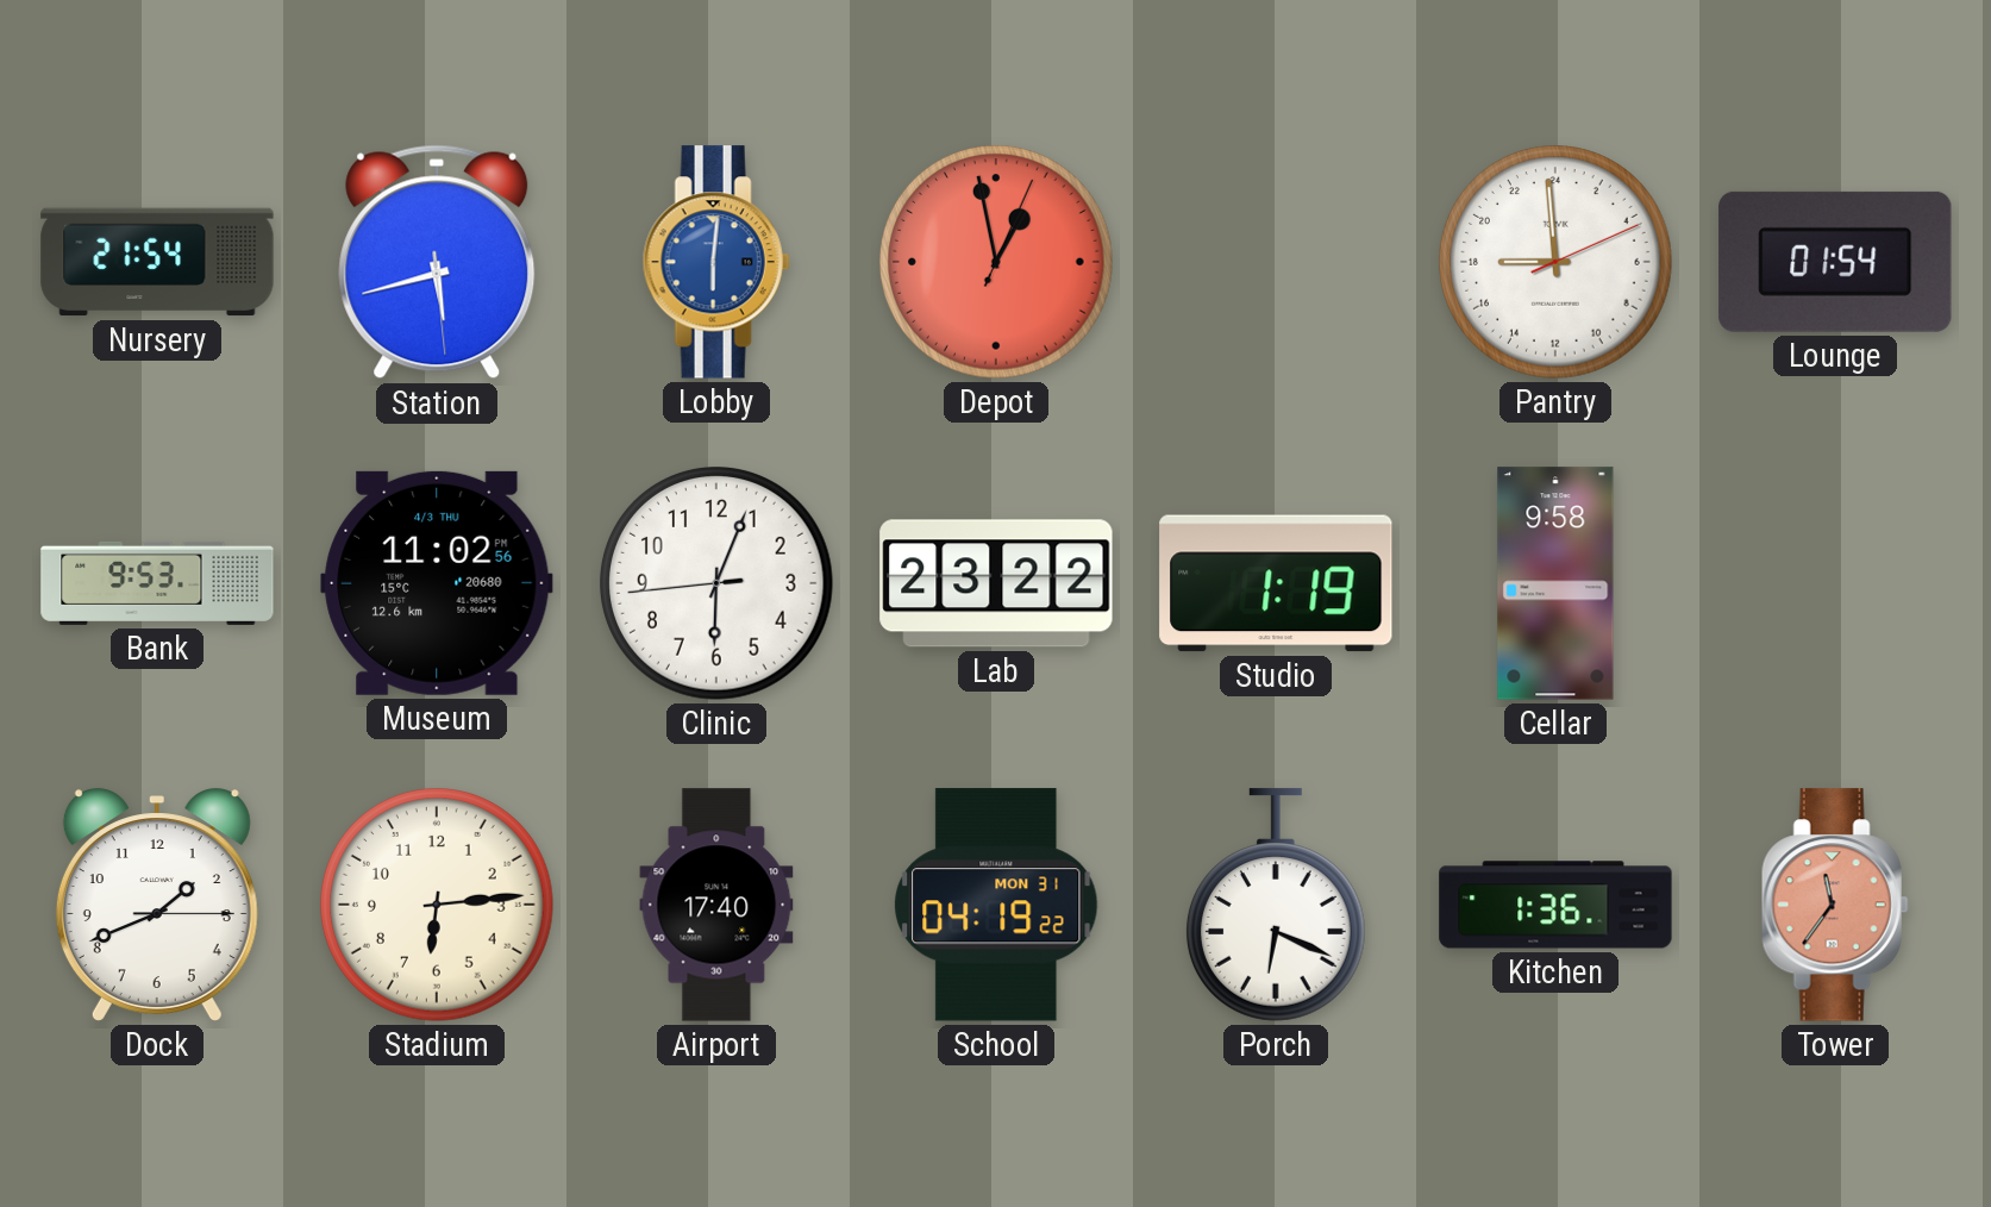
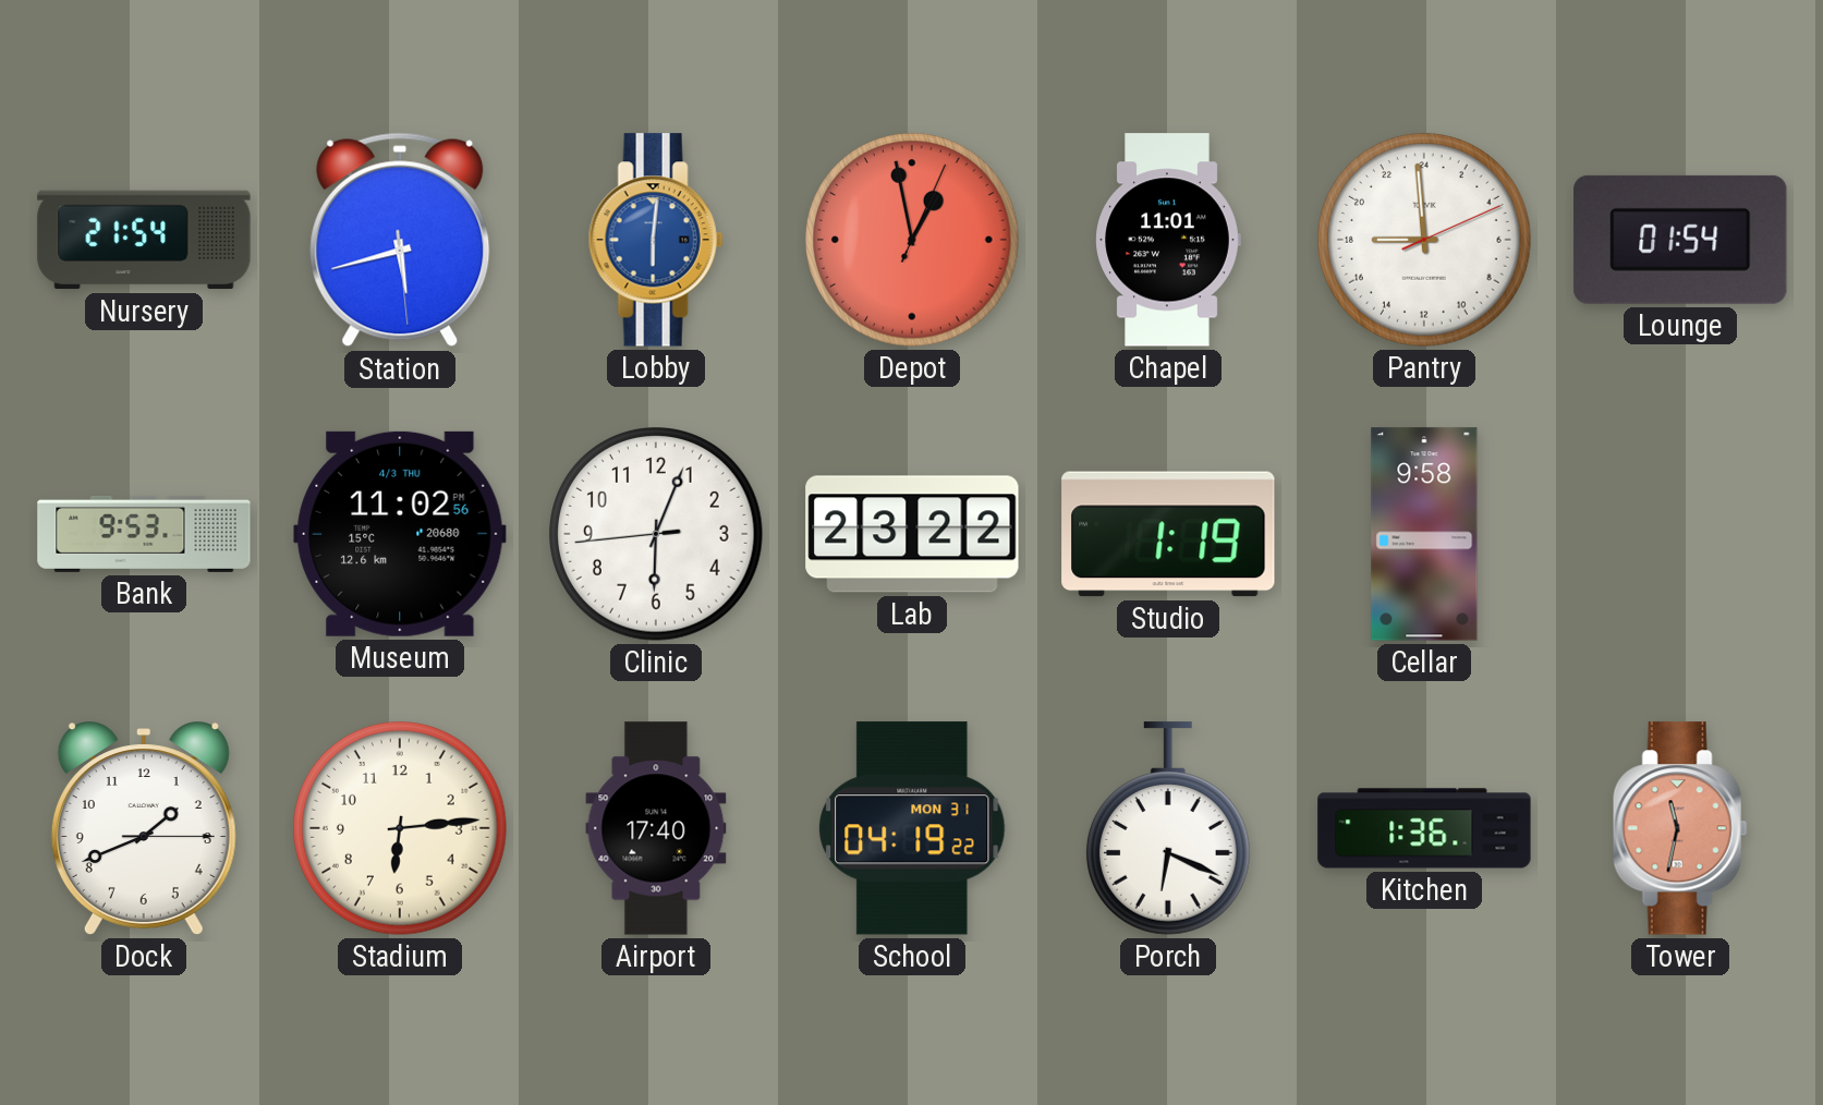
Chapel: none -> 11:01 (1168, 240)
Tower: 11:36 -> 11:32 (1680, 828)
